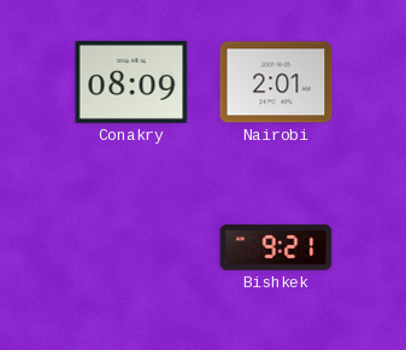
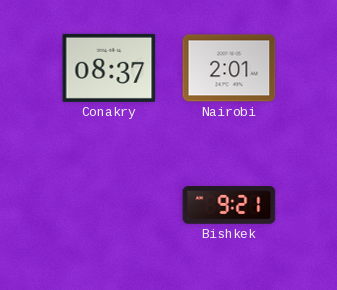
Conakry: 08:09 -> 08:37 (109, 68)
